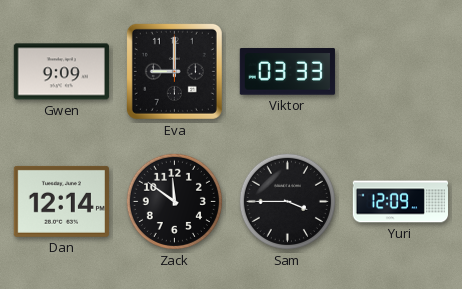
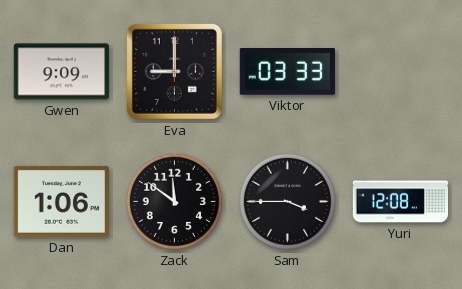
Dan: 12:14 -> 1:06 (61, 201)
Yuri: 12:09 -> 12:08 (401, 202)
